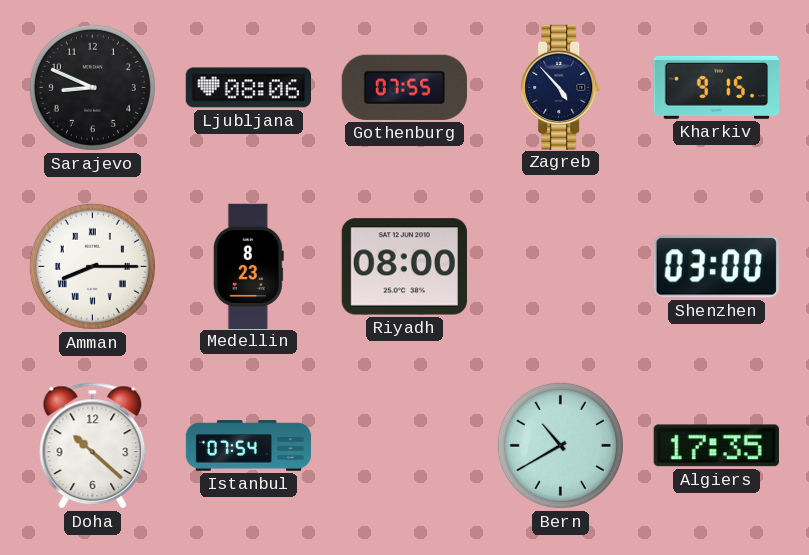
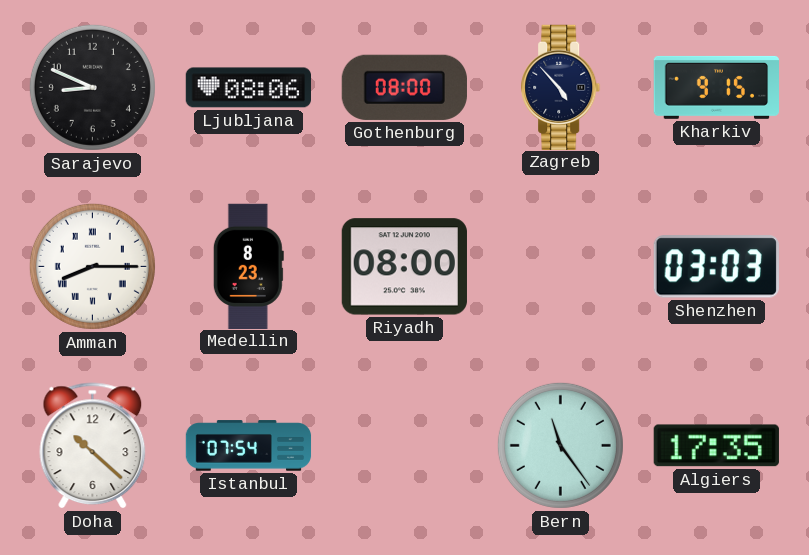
Gothenburg: 07:55 -> 08:00 (404, 87)
Shenzhen: 03:00 -> 03:03 (716, 267)
Bern: 10:40 -> 11:24 (560, 445)
